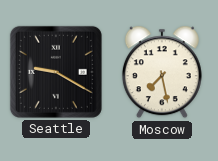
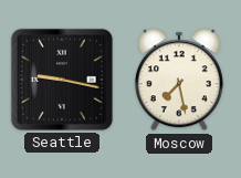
Seattle: 9:20 -> 9:17 (62, 80)
